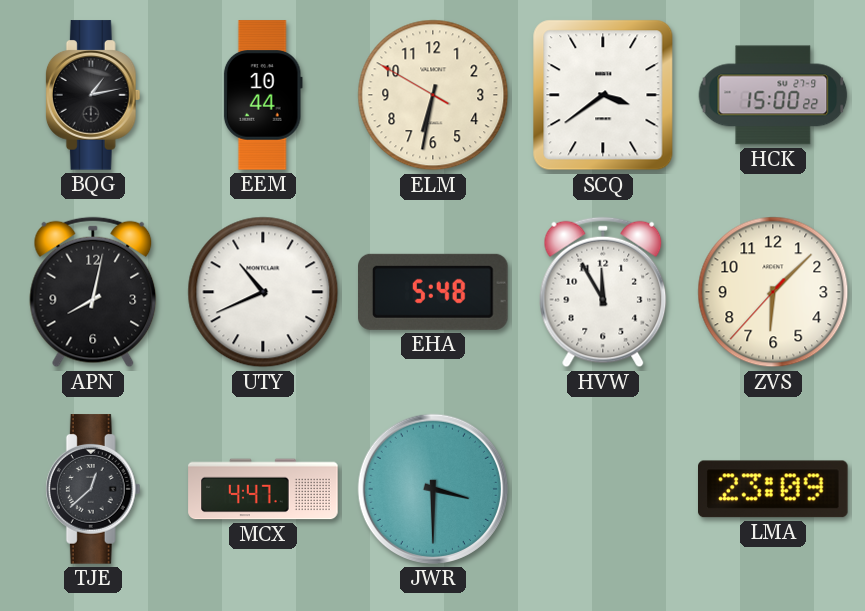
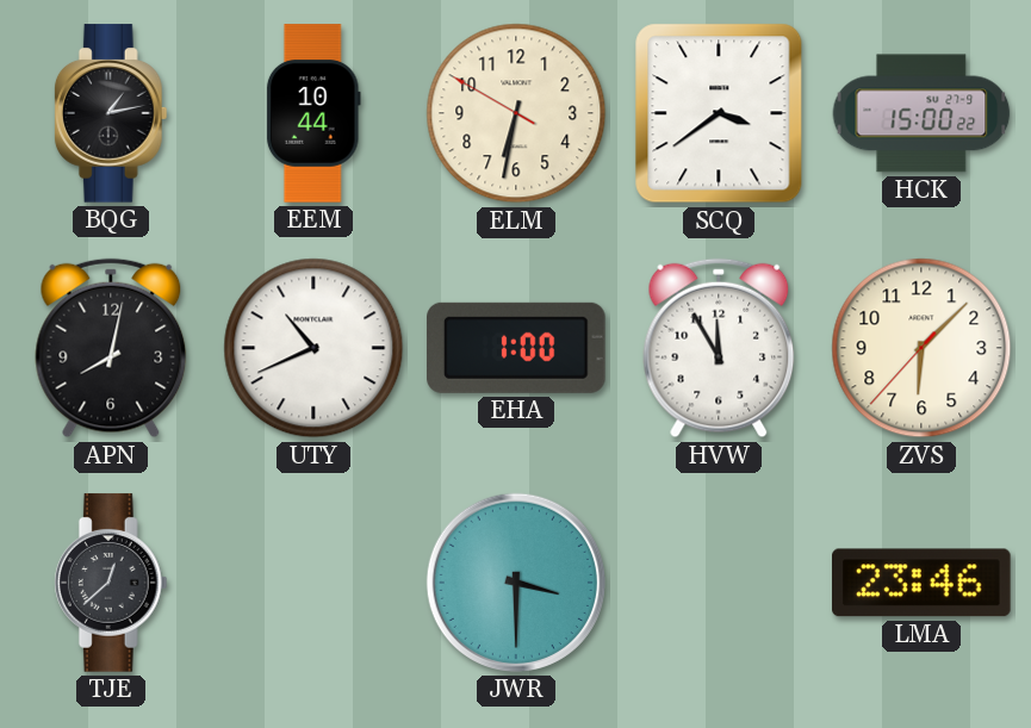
EHA: 5:48 -> 1:00 (517, 348)
MCX: 4:47 -> none (263, 489)
LMA: 23:09 -> 23:46 (923, 583)
